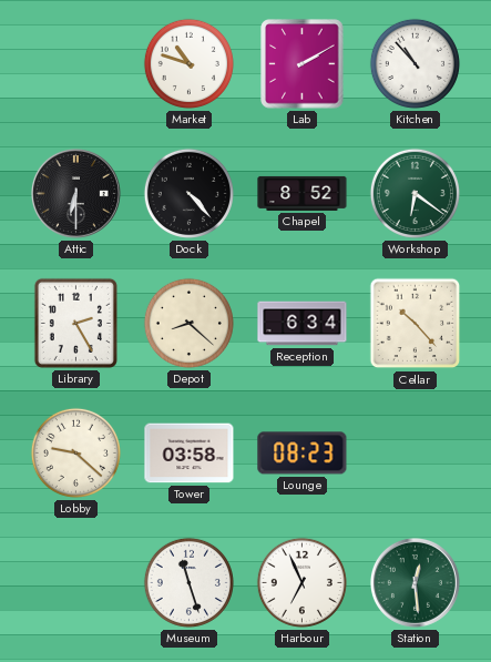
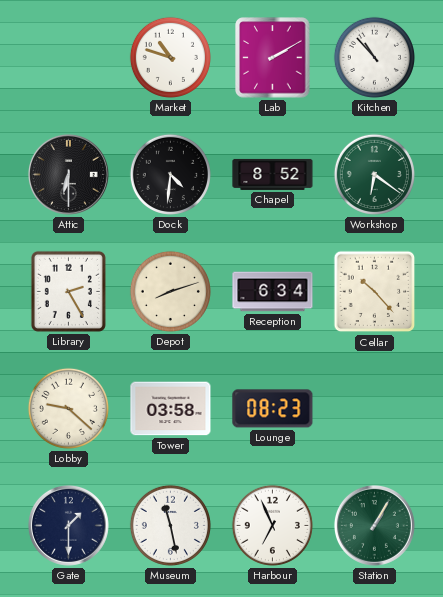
Dock: 4:23 -> 4:31 (170, 174)
Depot: 8:22 -> 8:12 (170, 291)
Gate: none -> 1:30 (68, 525)
Museum: 11:27 -> 11:28 (170, 525)
Station: 12:29 -> 1:05 (374, 525)
